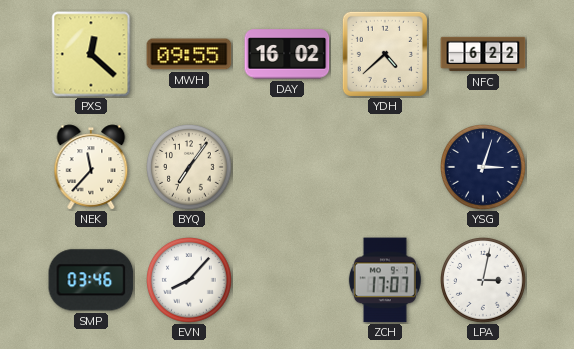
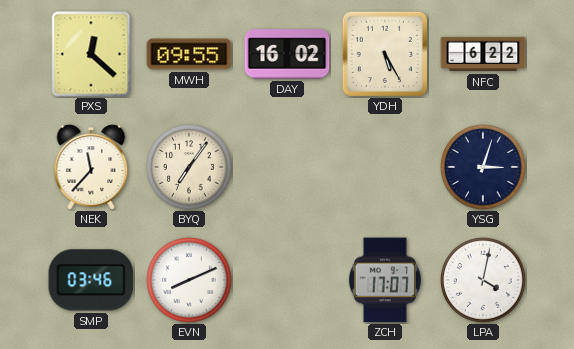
YDH: 4:38 -> 5:25 (385, 54)
EVN: 8:07 -> 8:11 (190, 281)
LPA: 3:02 -> 4:02 (484, 281)
